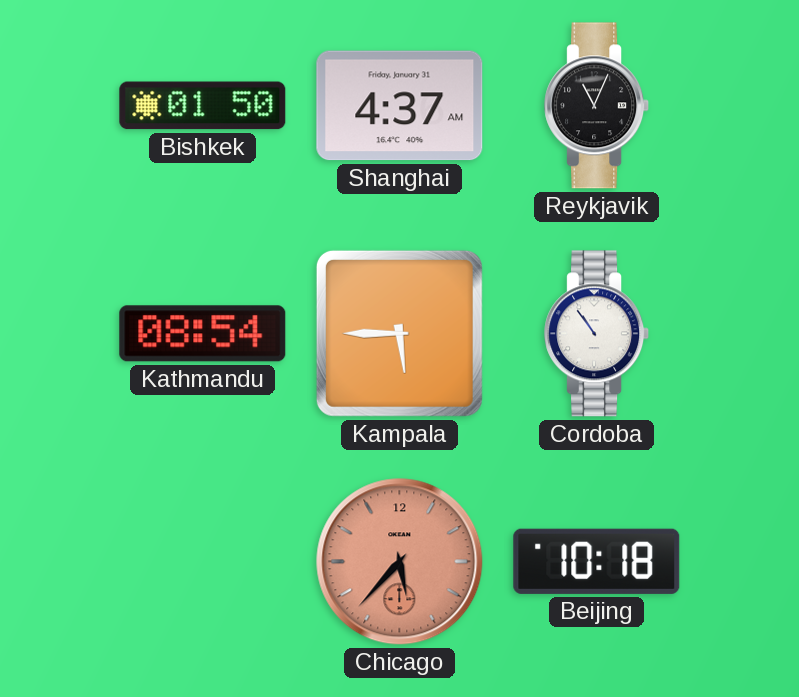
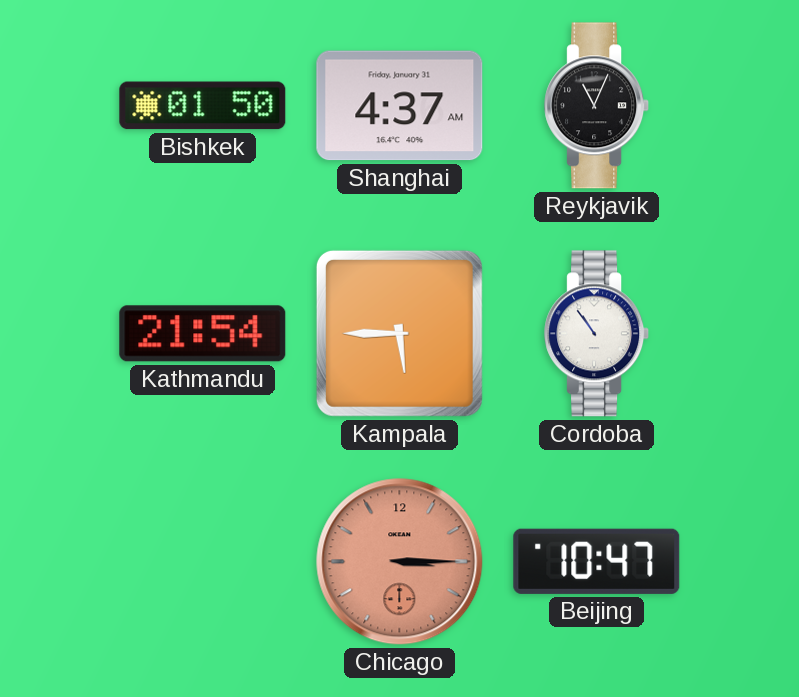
Kathmandu: 08:54 -> 21:54 (203, 334)
Chicago: 5:37 -> 3:15 (400, 562)
Beijing: 10:18 -> 10:47 (597, 561)
